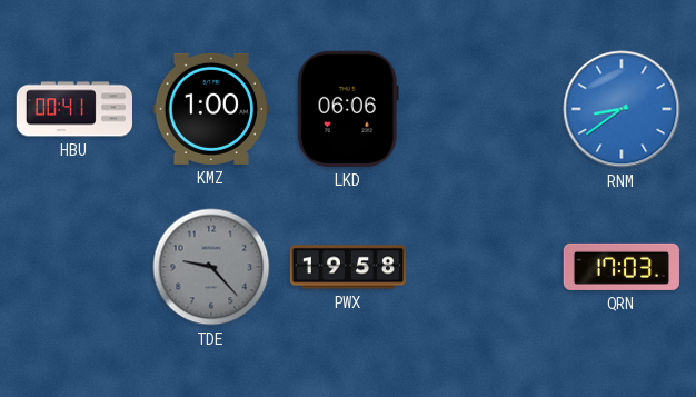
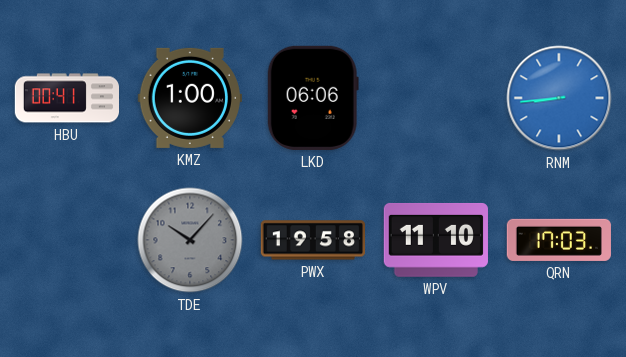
RNM: 8:39 -> 8:44 (559, 98)
TDE: 9:23 -> 10:07 (190, 240)
WPV: none -> 11:10 (436, 240)
